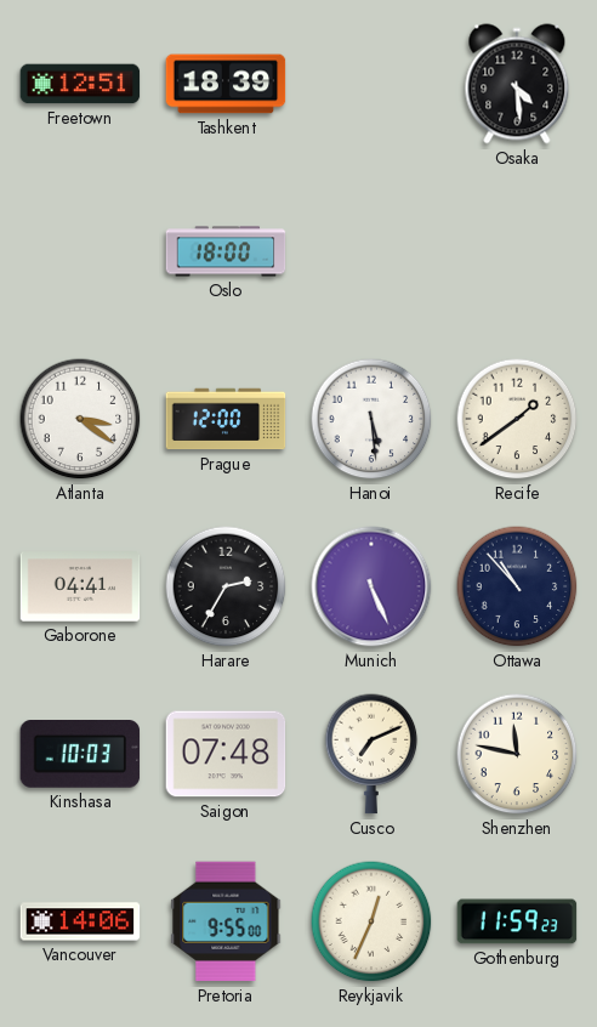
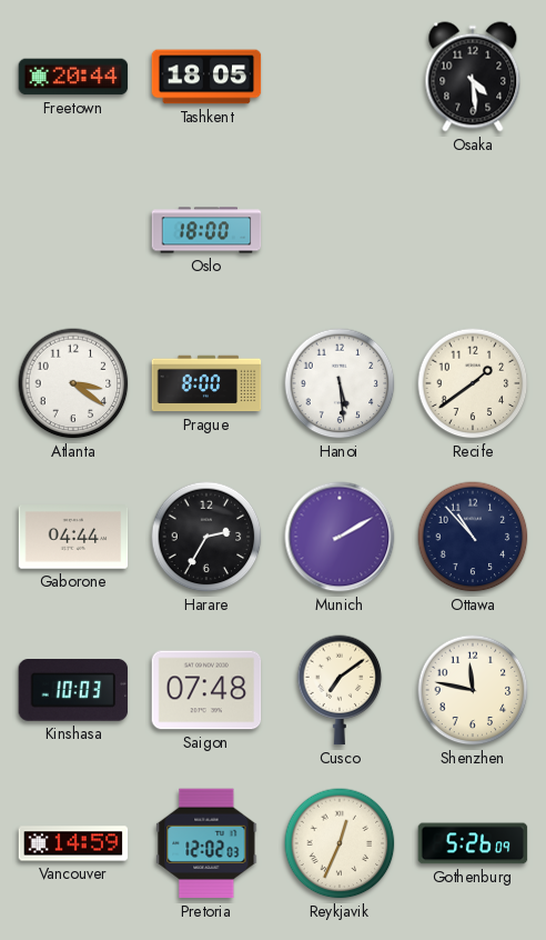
Freetown: 12:51 -> 20:44 (73, 77)
Tashkent: 18:39 -> 18:05 (206, 77)
Prague: 12:00 -> 8:00 (206, 383)
Gaborone: 04:41 -> 04:44 (73, 537)
Munich: 5:26 -> 2:10 (340, 537)
Cusco: 7:11 -> 7:09 (340, 690)
Vancouver: 14:06 -> 14:59 (73, 843)
Pretoria: 9:55 -> 12:02 (206, 843)
Gothenburg: 11:59 -> 5:26 (473, 843)
